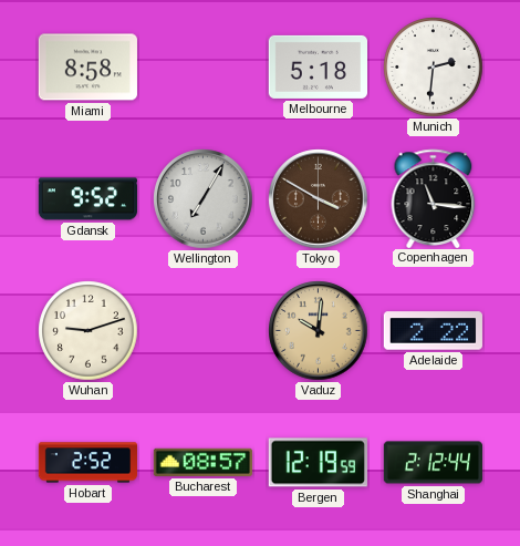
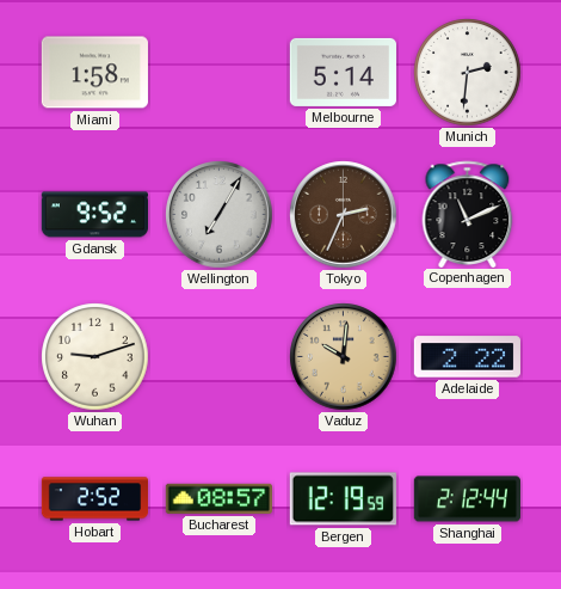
Miami: 8:58 -> 1:58 (94, 73)
Melbourne: 5:18 -> 5:14 (343, 72)
Tokyo: 3:50 -> 2:34 (344, 215)
Copenhagen: 11:16 -> 11:11 (468, 214)
